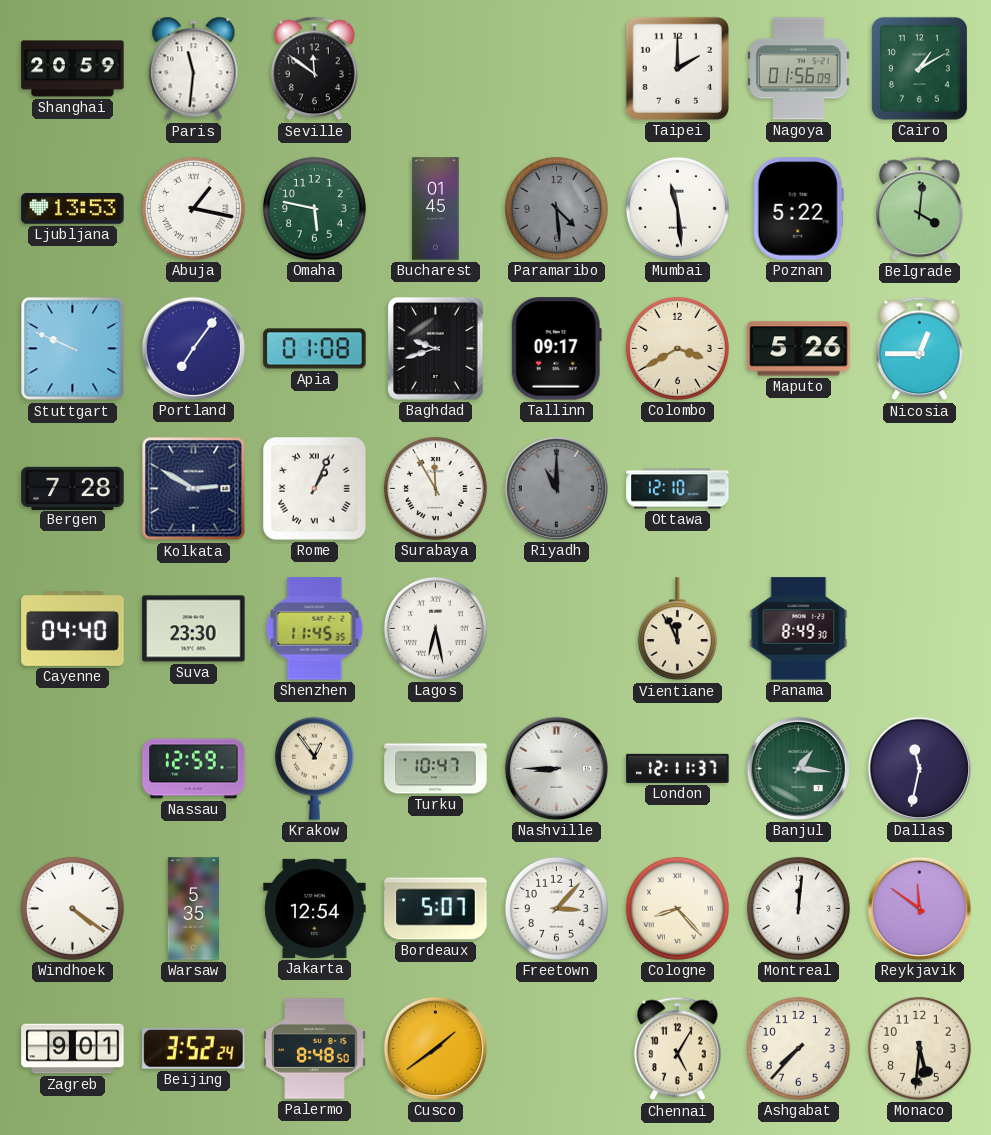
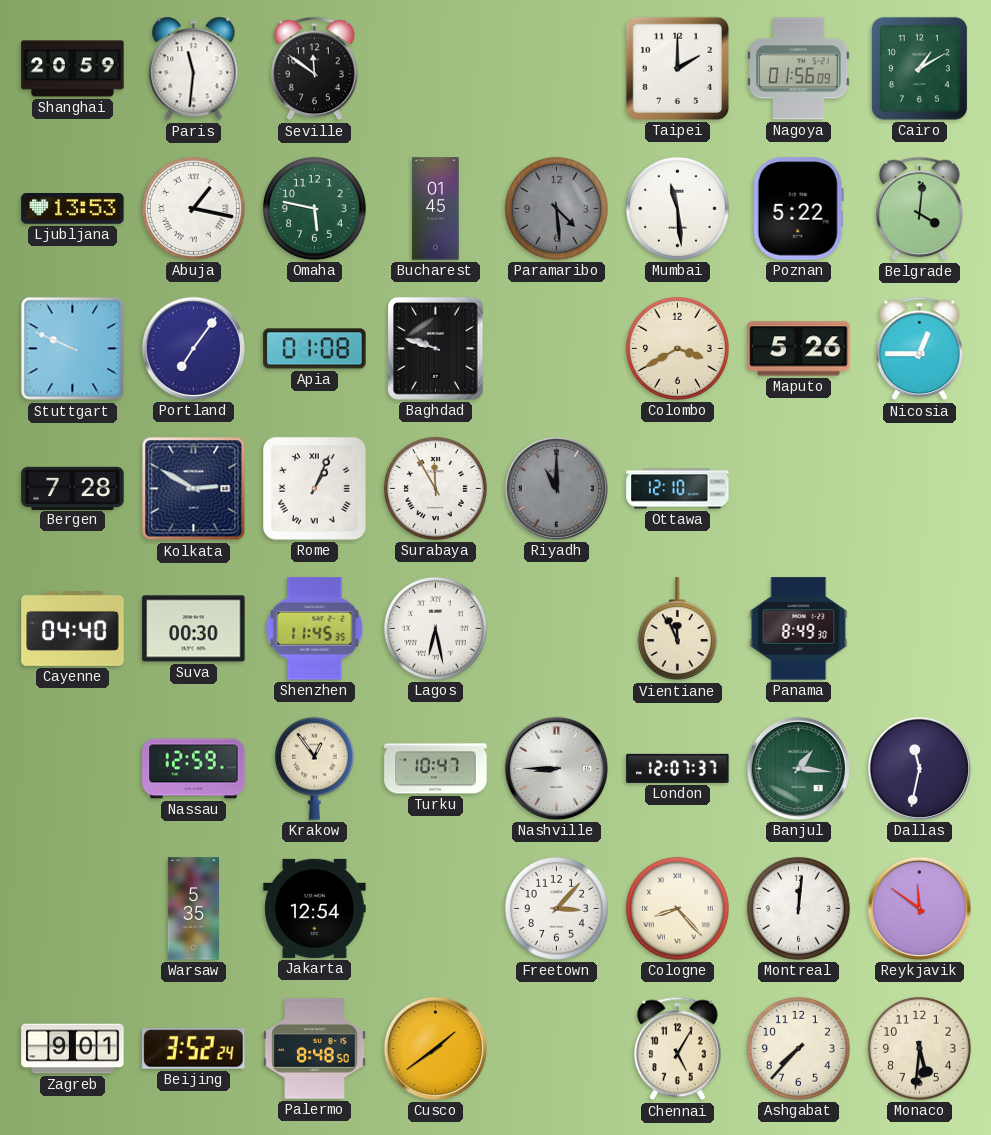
Baghdad: 9:42 -> 9:48 (436, 349)
Tallinn: 09:17 -> none (556, 349)
Suva: 23:30 -> 00:30 (194, 629)
London: 12:11 -> 12:07 (678, 768)
Windhoek: 4:21 -> none (72, 908)
Bordeaux: 5:07 -> none (436, 909)
